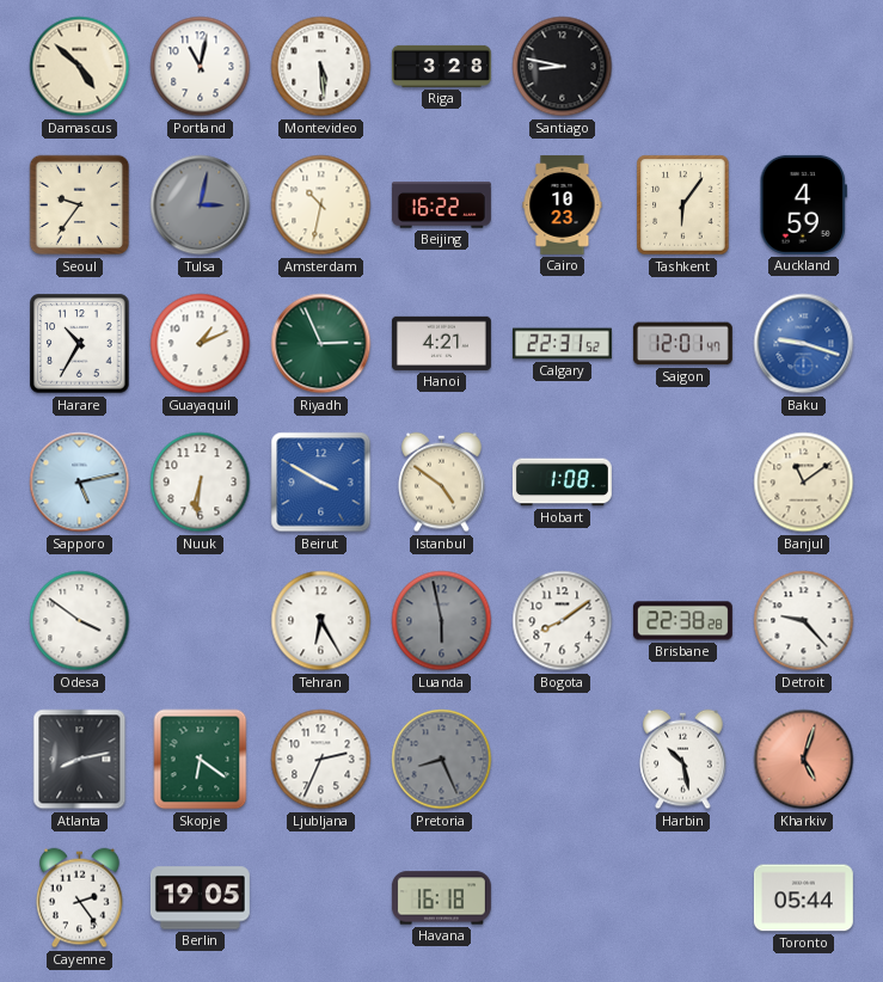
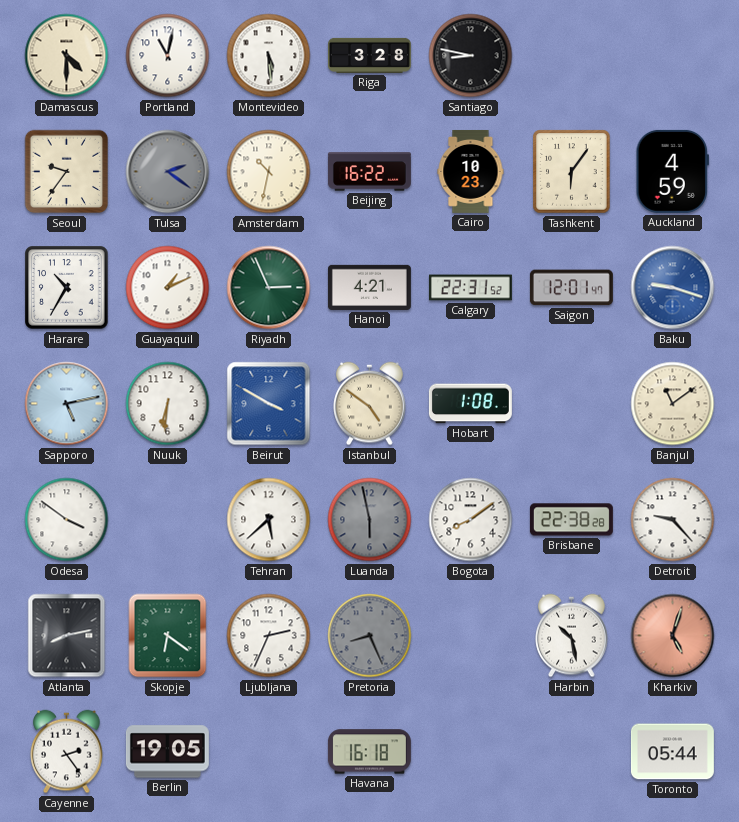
Damascus: 4:52 -> 4:30 (67, 56)
Tulsa: 3:02 -> 2:21 (168, 172)
Tehran: 6:25 -> 5:38 (269, 520)
